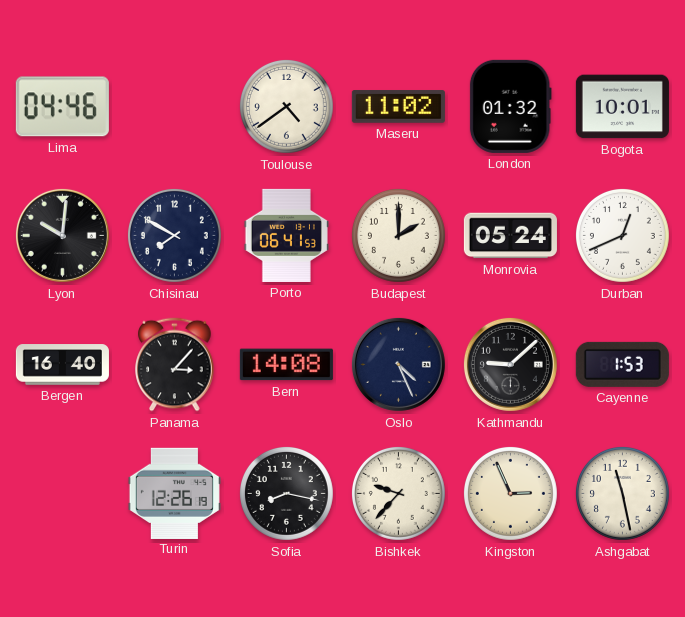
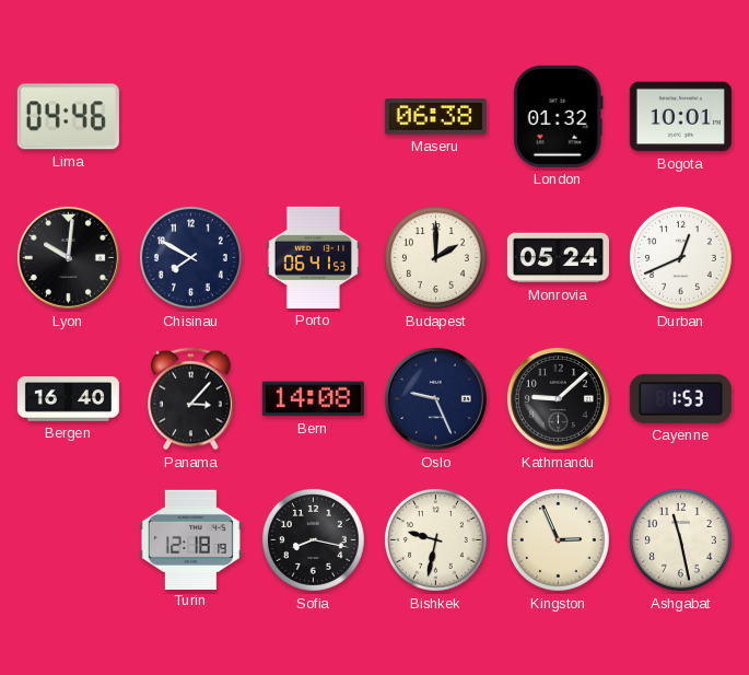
Toulouse: 4:39 -> none (286, 106)
Maseru: 11:02 -> 06:38 (435, 117)
Oslo: 4:26 -> 9:26 (435, 398)
Turin: 12:26 -> 12:18 (190, 539)
Bishkek: 9:37 -> 9:32 (435, 539)
